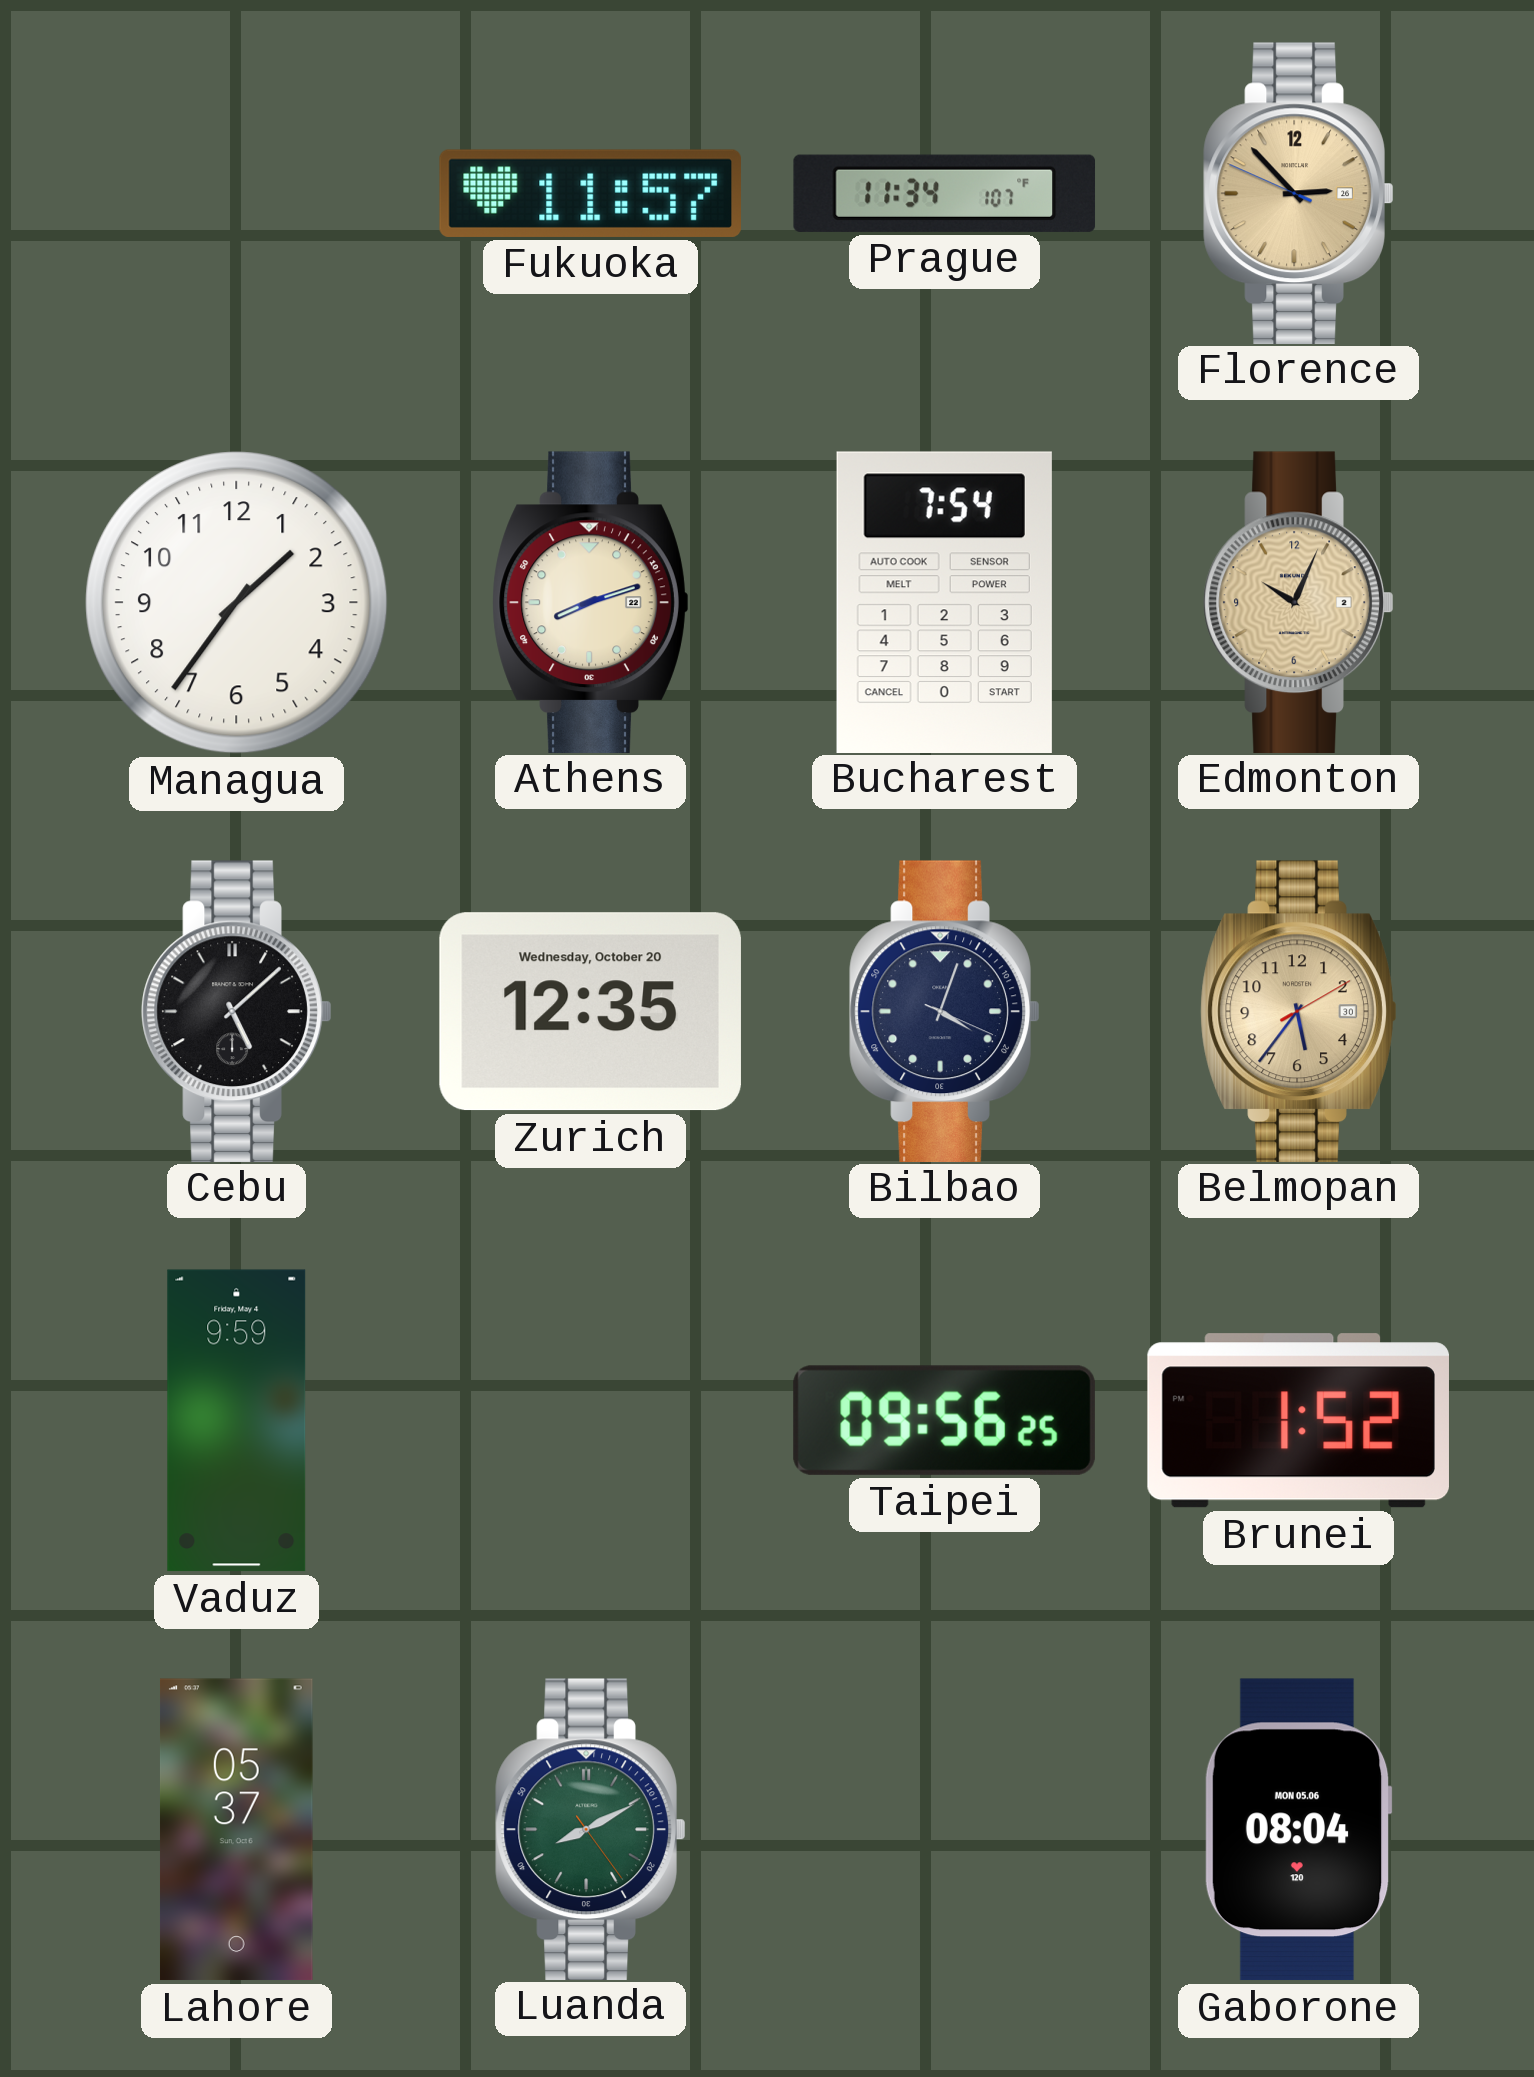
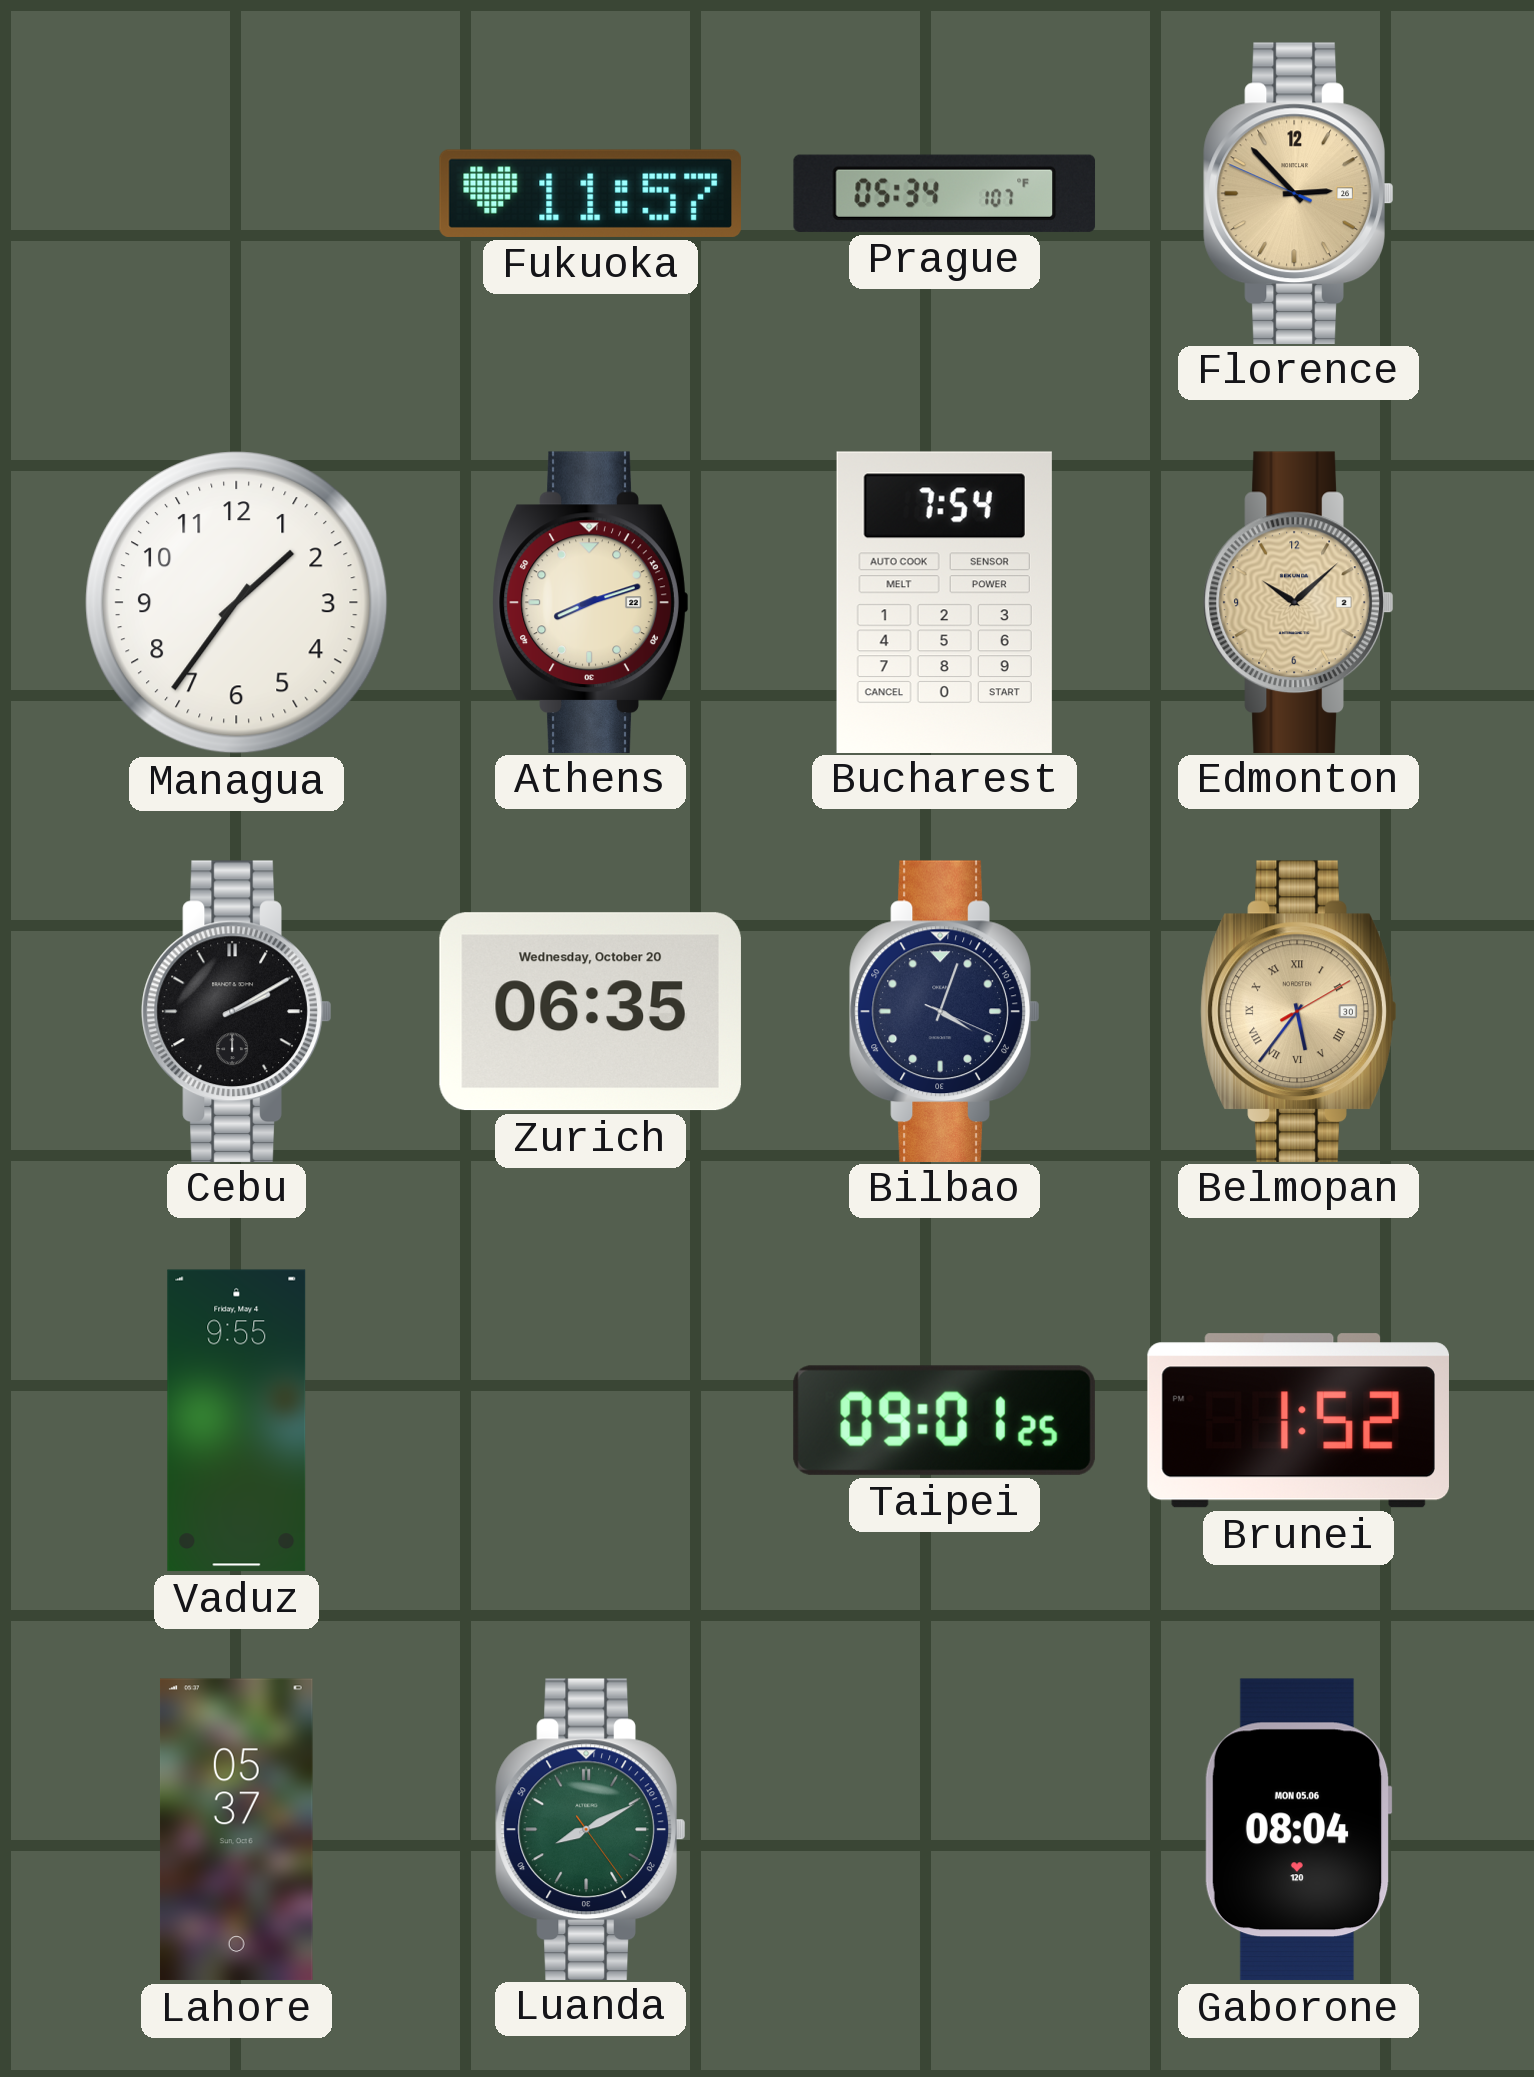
Prague: 11:34 -> 05:34 (945, 193)
Edmonton: 10:04 -> 10:08 (1299, 602)
Cebu: 5:08 -> 2:10 (237, 1011)
Zurich: 12:35 -> 06:35 (590, 1012)
Belmopan numerals: Arabic -> Roman (1299, 1011)
Vaduz: 9:59 -> 9:55 (237, 1421)
Taipei: 09:56 -> 09:01 (944, 1420)
